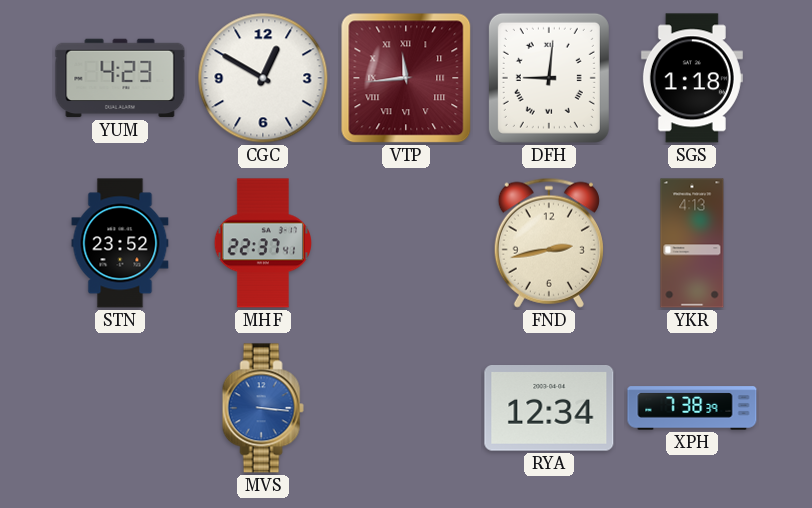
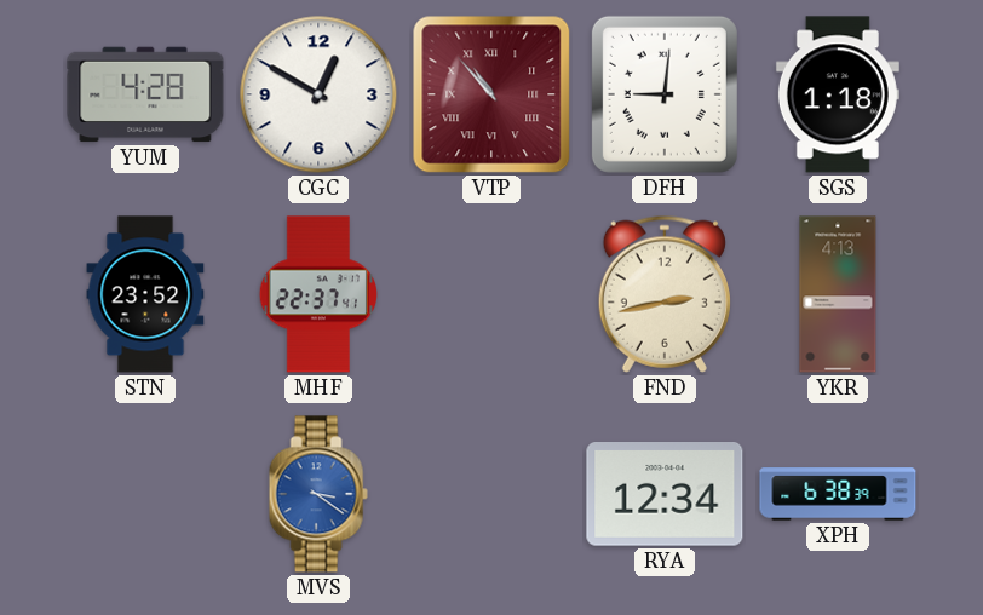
YUM: 4:23 -> 4:28 (145, 94)
VTP: 11:44 -> 10:53 (491, 94)
MVS: 3:16 -> 3:21 (318, 494)
XPH: 7:38 -> 6:38 (838, 494)
